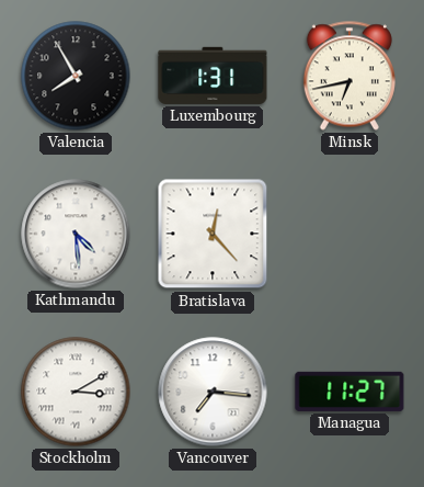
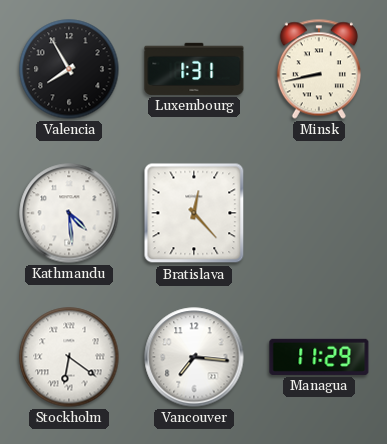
Minsk: 6:43 -> 8:43 (319, 69)
Stockholm: 3:10 -> 6:21 (69, 357)
Managua: 11:27 -> 11:29 (319, 357)
